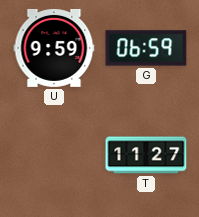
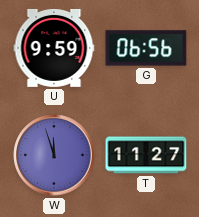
G: 06:59 -> 06:56 (146, 48)
W: none -> 11:57 (54, 155)
